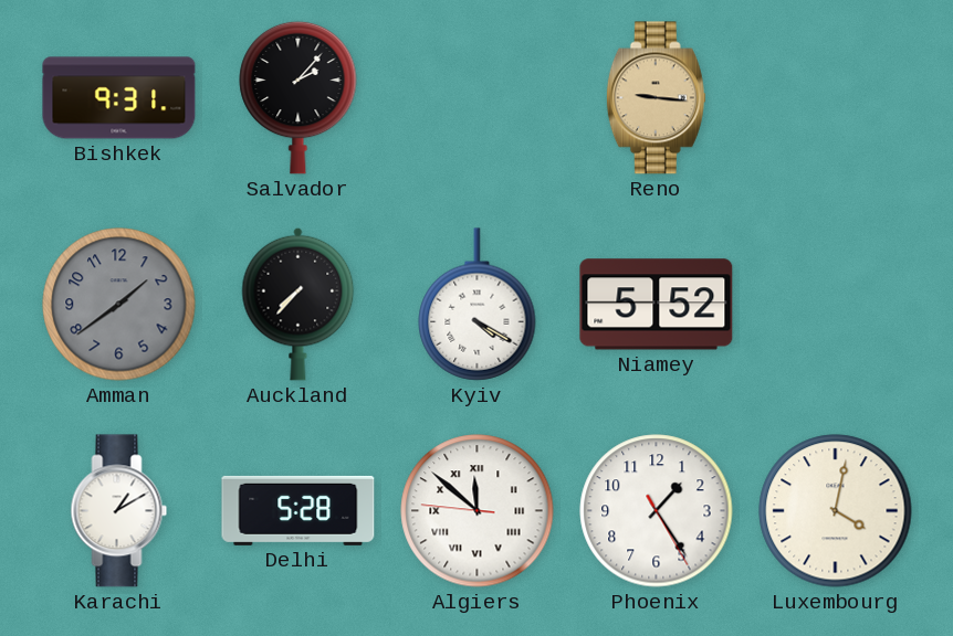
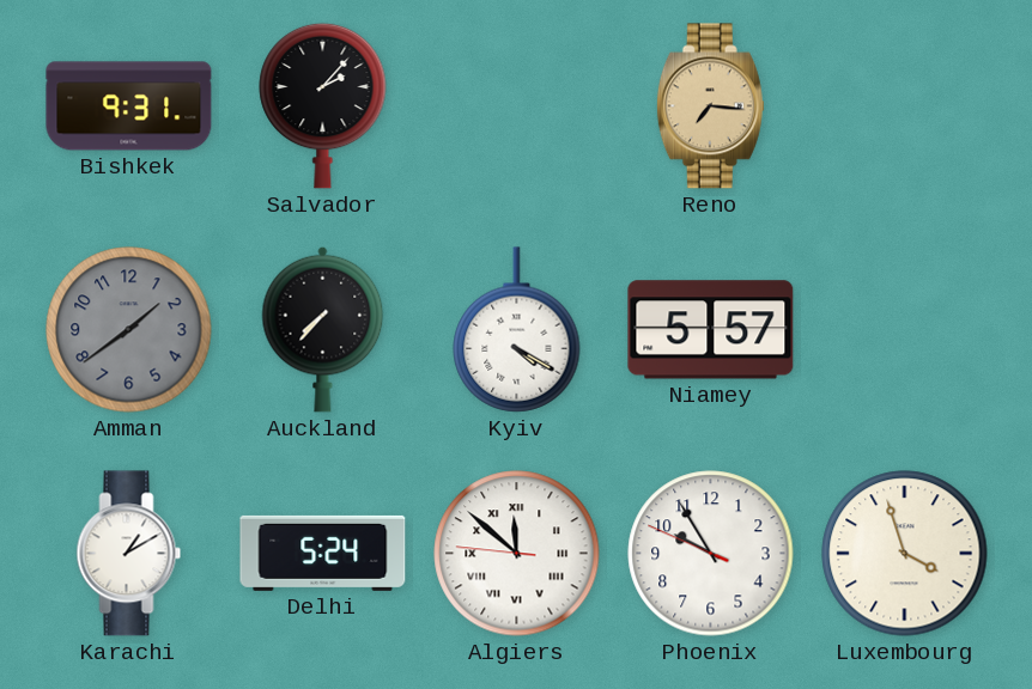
Reno: 9:16 -> 7:16 (710, 106)
Niamey: 5:52 -> 5:57 (711, 330)
Delhi: 5:28 -> 5:24 (323, 553)
Phoenix: 1:24 -> 9:54 (711, 554)
Luxembourg: 4:02 -> 3:57 (905, 554)
